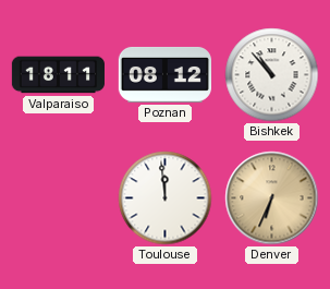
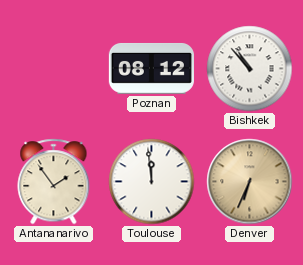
Valparaiso: 18:11 -> none (58, 75)
Antananarivo: none -> 1:54 (54, 182)
